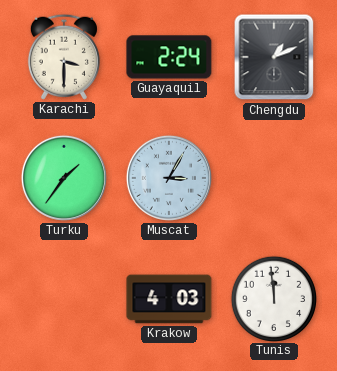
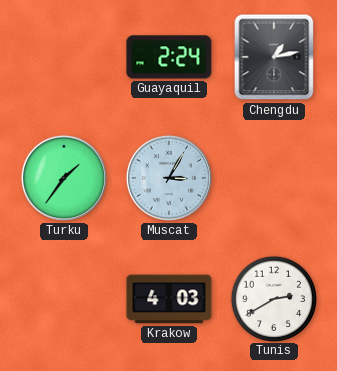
Karachi: 3:30 -> none (64, 57)
Chengdu: 1:11 -> 1:13 (274, 57)
Tunis: 11:59 -> 2:40 (273, 298)
